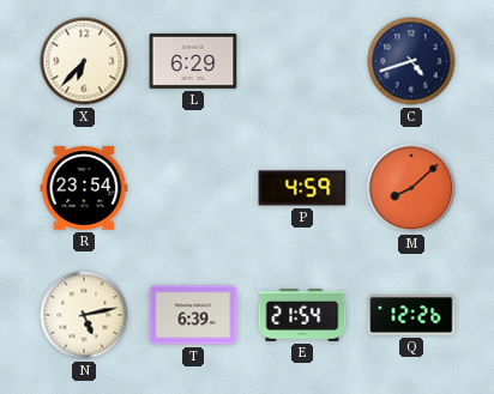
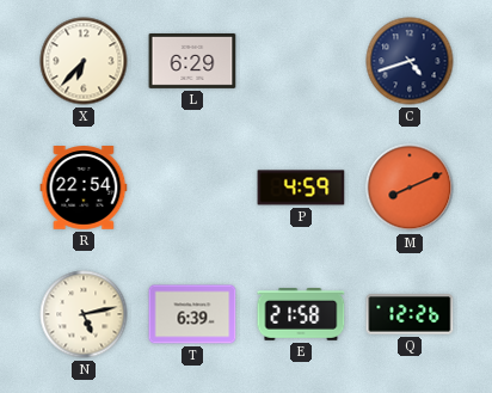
R: 23:54 -> 22:54 (84, 188)
M: 8:08 -> 8:11 (410, 188)
E: 21:54 -> 21:58 (301, 315)
